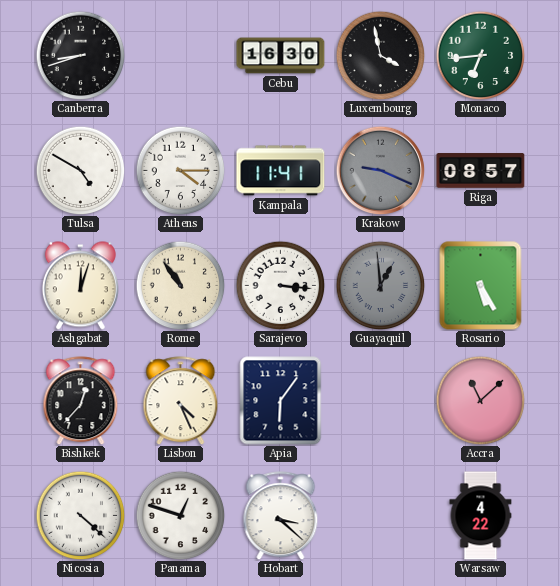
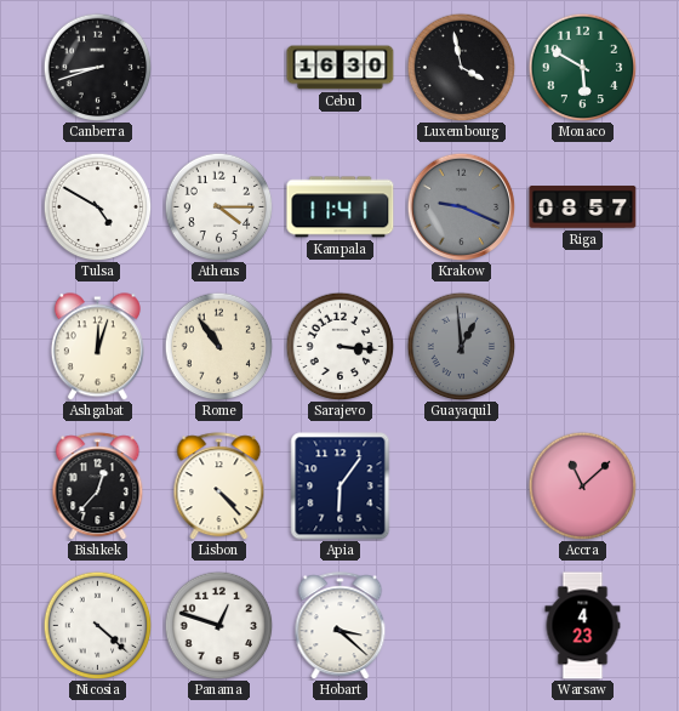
Monaco: 6:44 -> 5:50 (582, 67)
Rosario: 5:25 -> none (481, 286)
Lisbon: 4:26 -> 4:23 (219, 487)
Warsaw: 4:22 -> 4:23 (583, 626)
